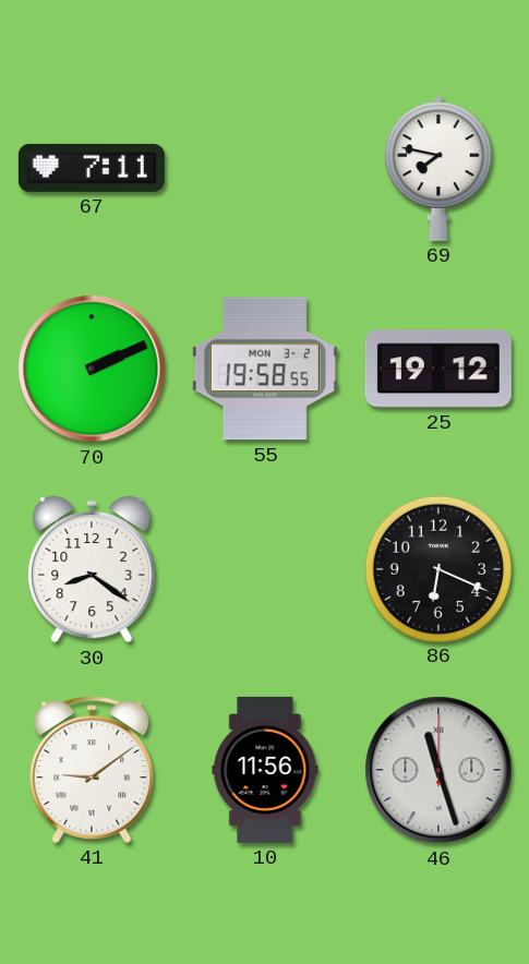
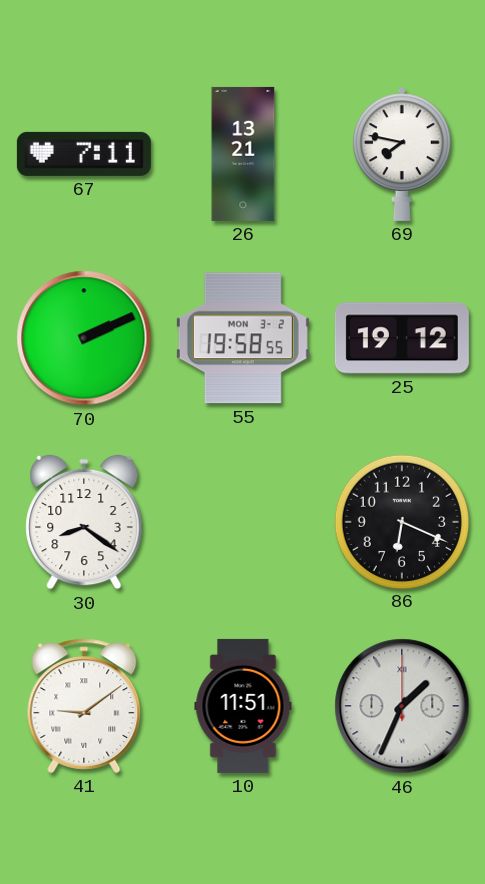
26: none -> 13:21 (243, 154)
10: 11:56 -> 11:51 (243, 706)
46: 11:27 -> 1:34 (402, 706)
